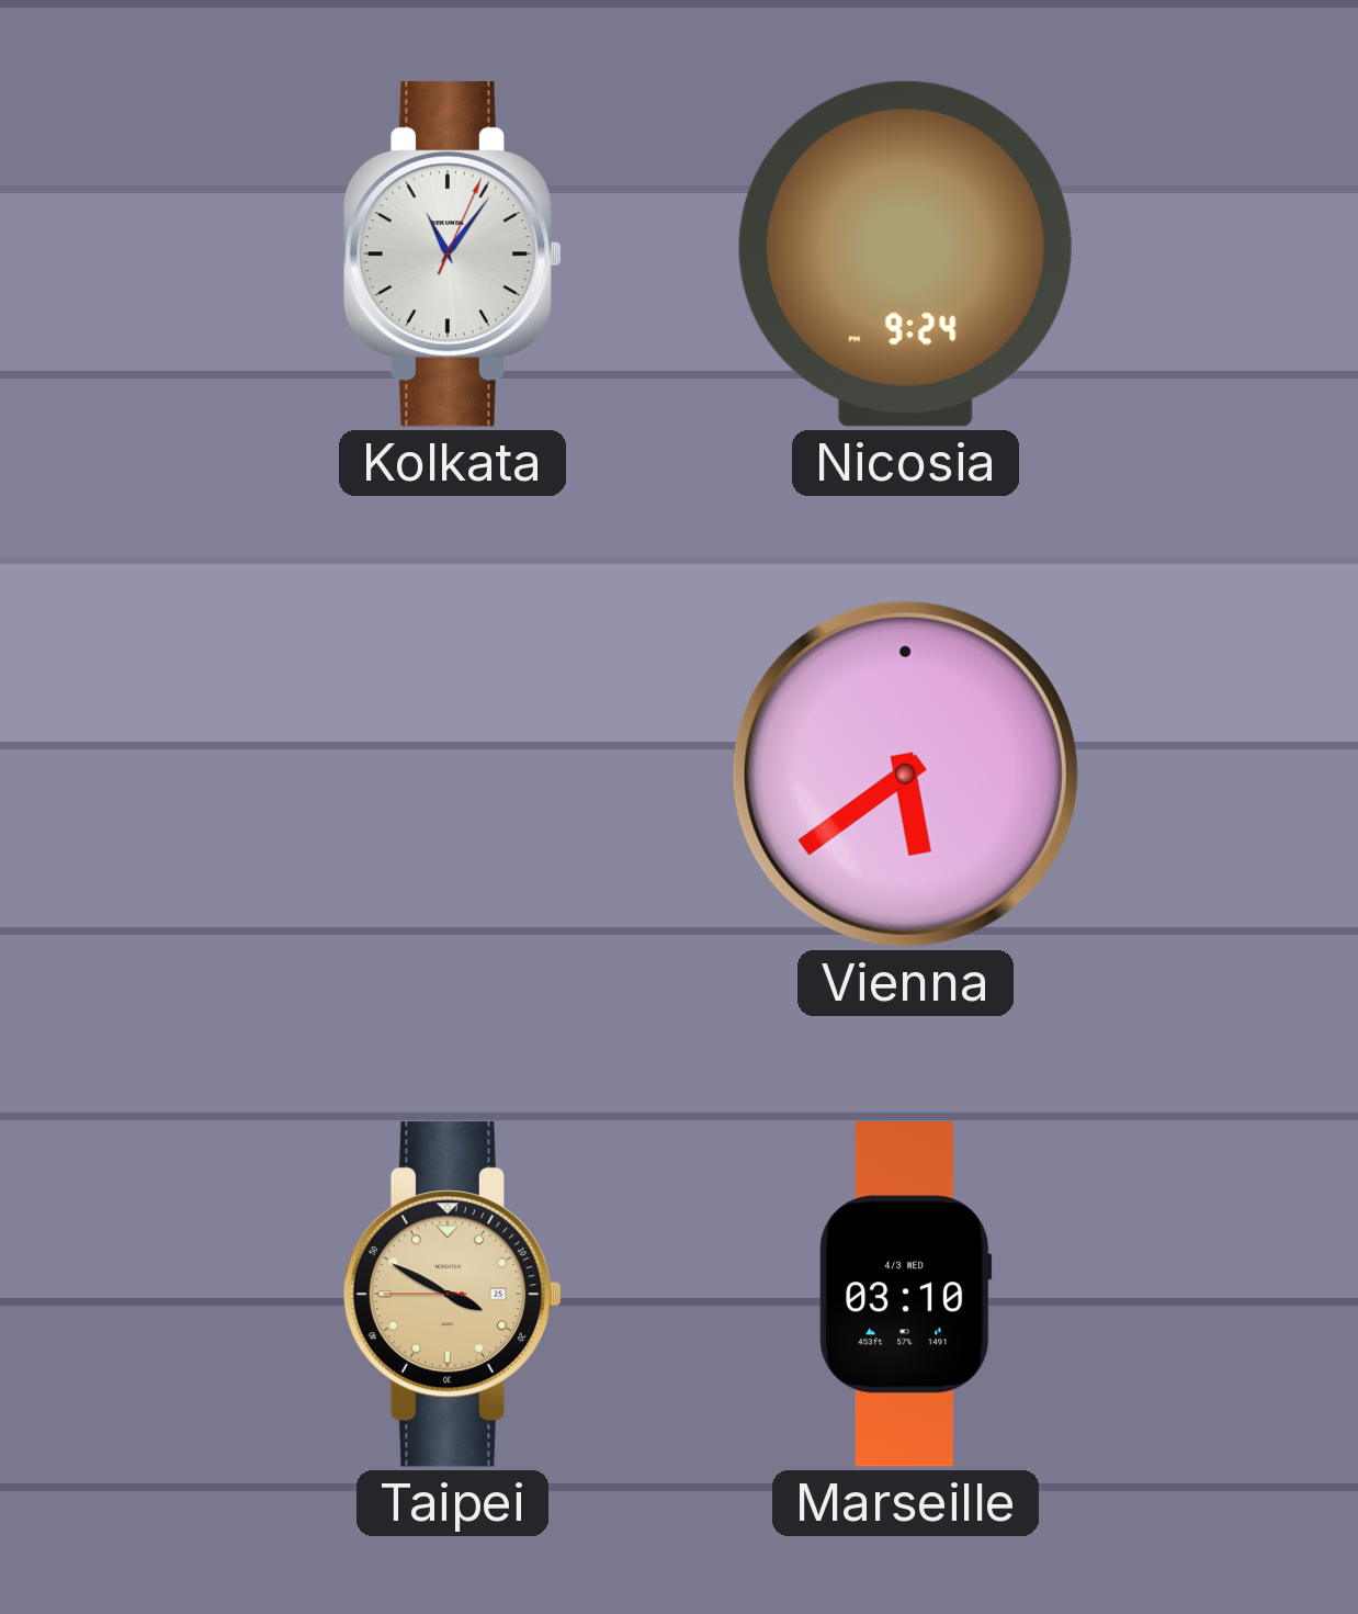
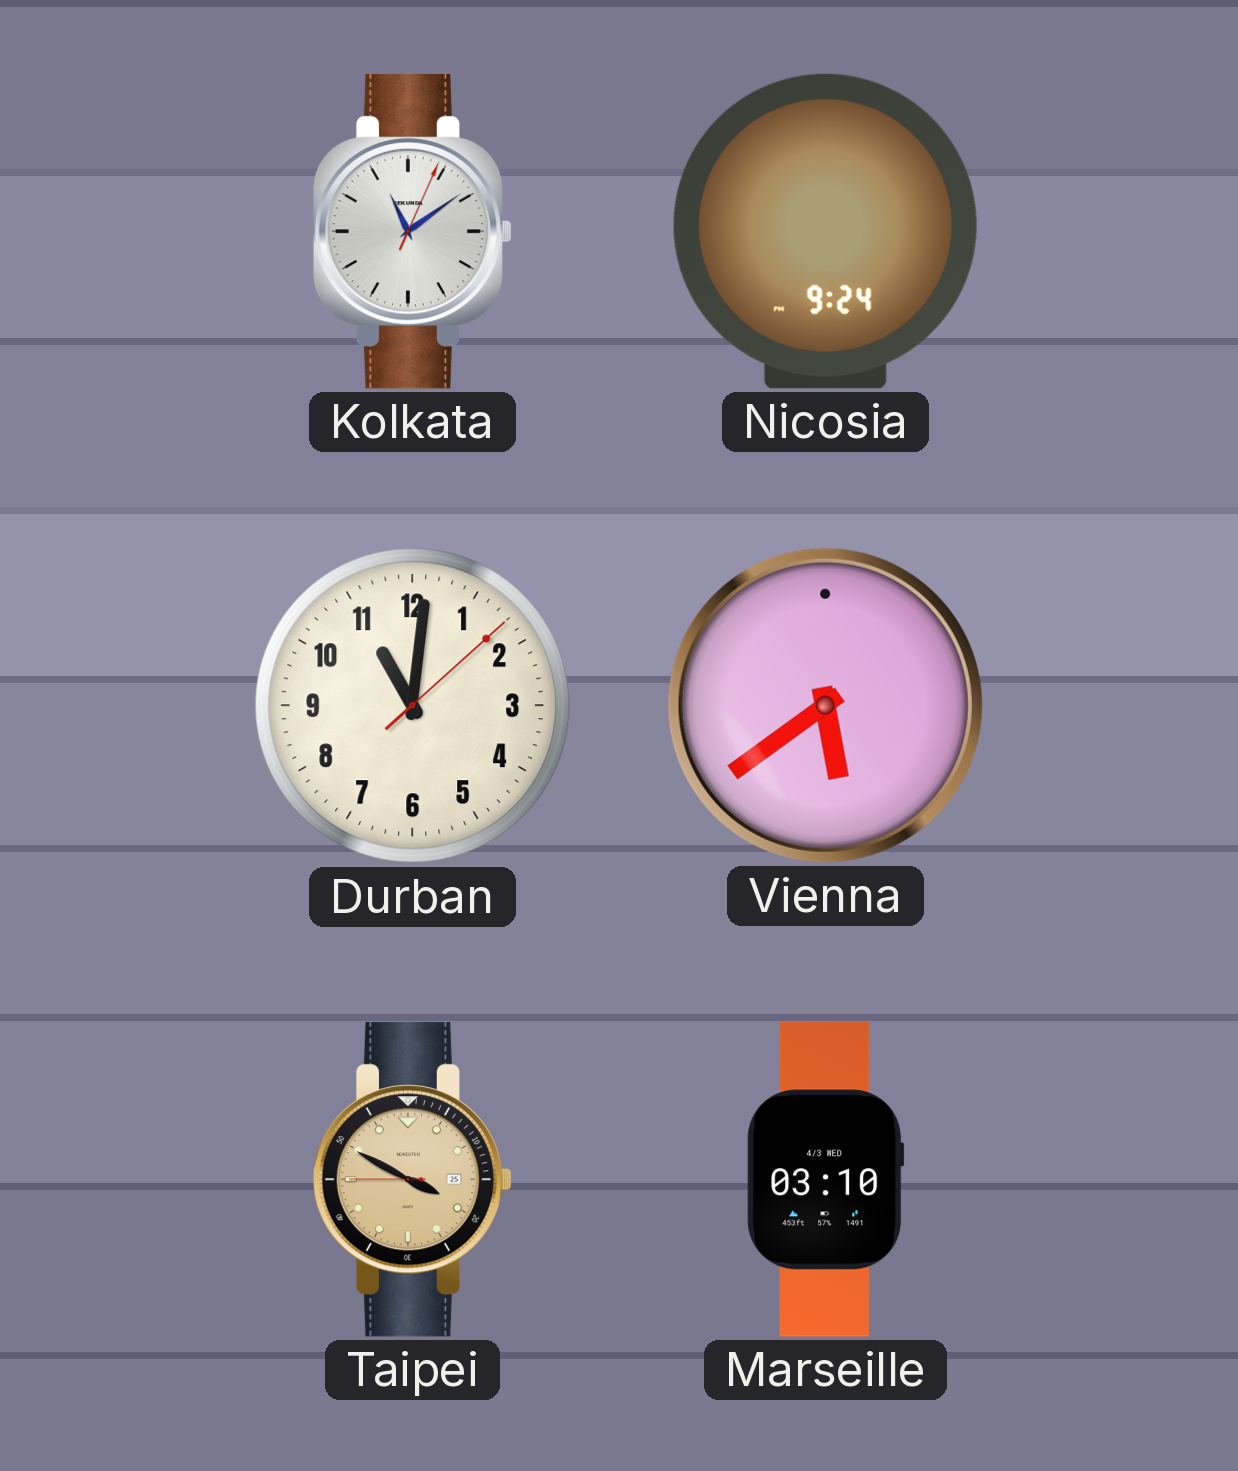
Kolkata: 11:06 -> 11:09 (413, 231)
Durban: none -> 11:01 (413, 706)
